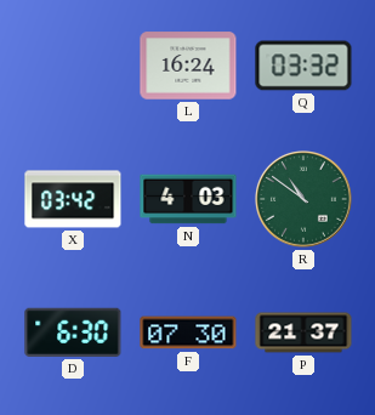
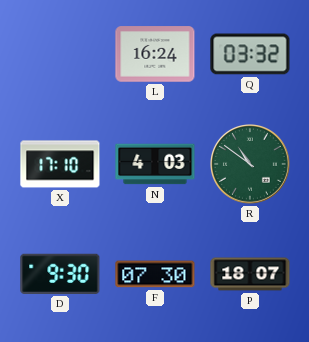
X: 03:42 -> 17:10 (60, 164)
D: 6:30 -> 9:30 (60, 274)
P: 21:37 -> 18:07 (250, 274)
